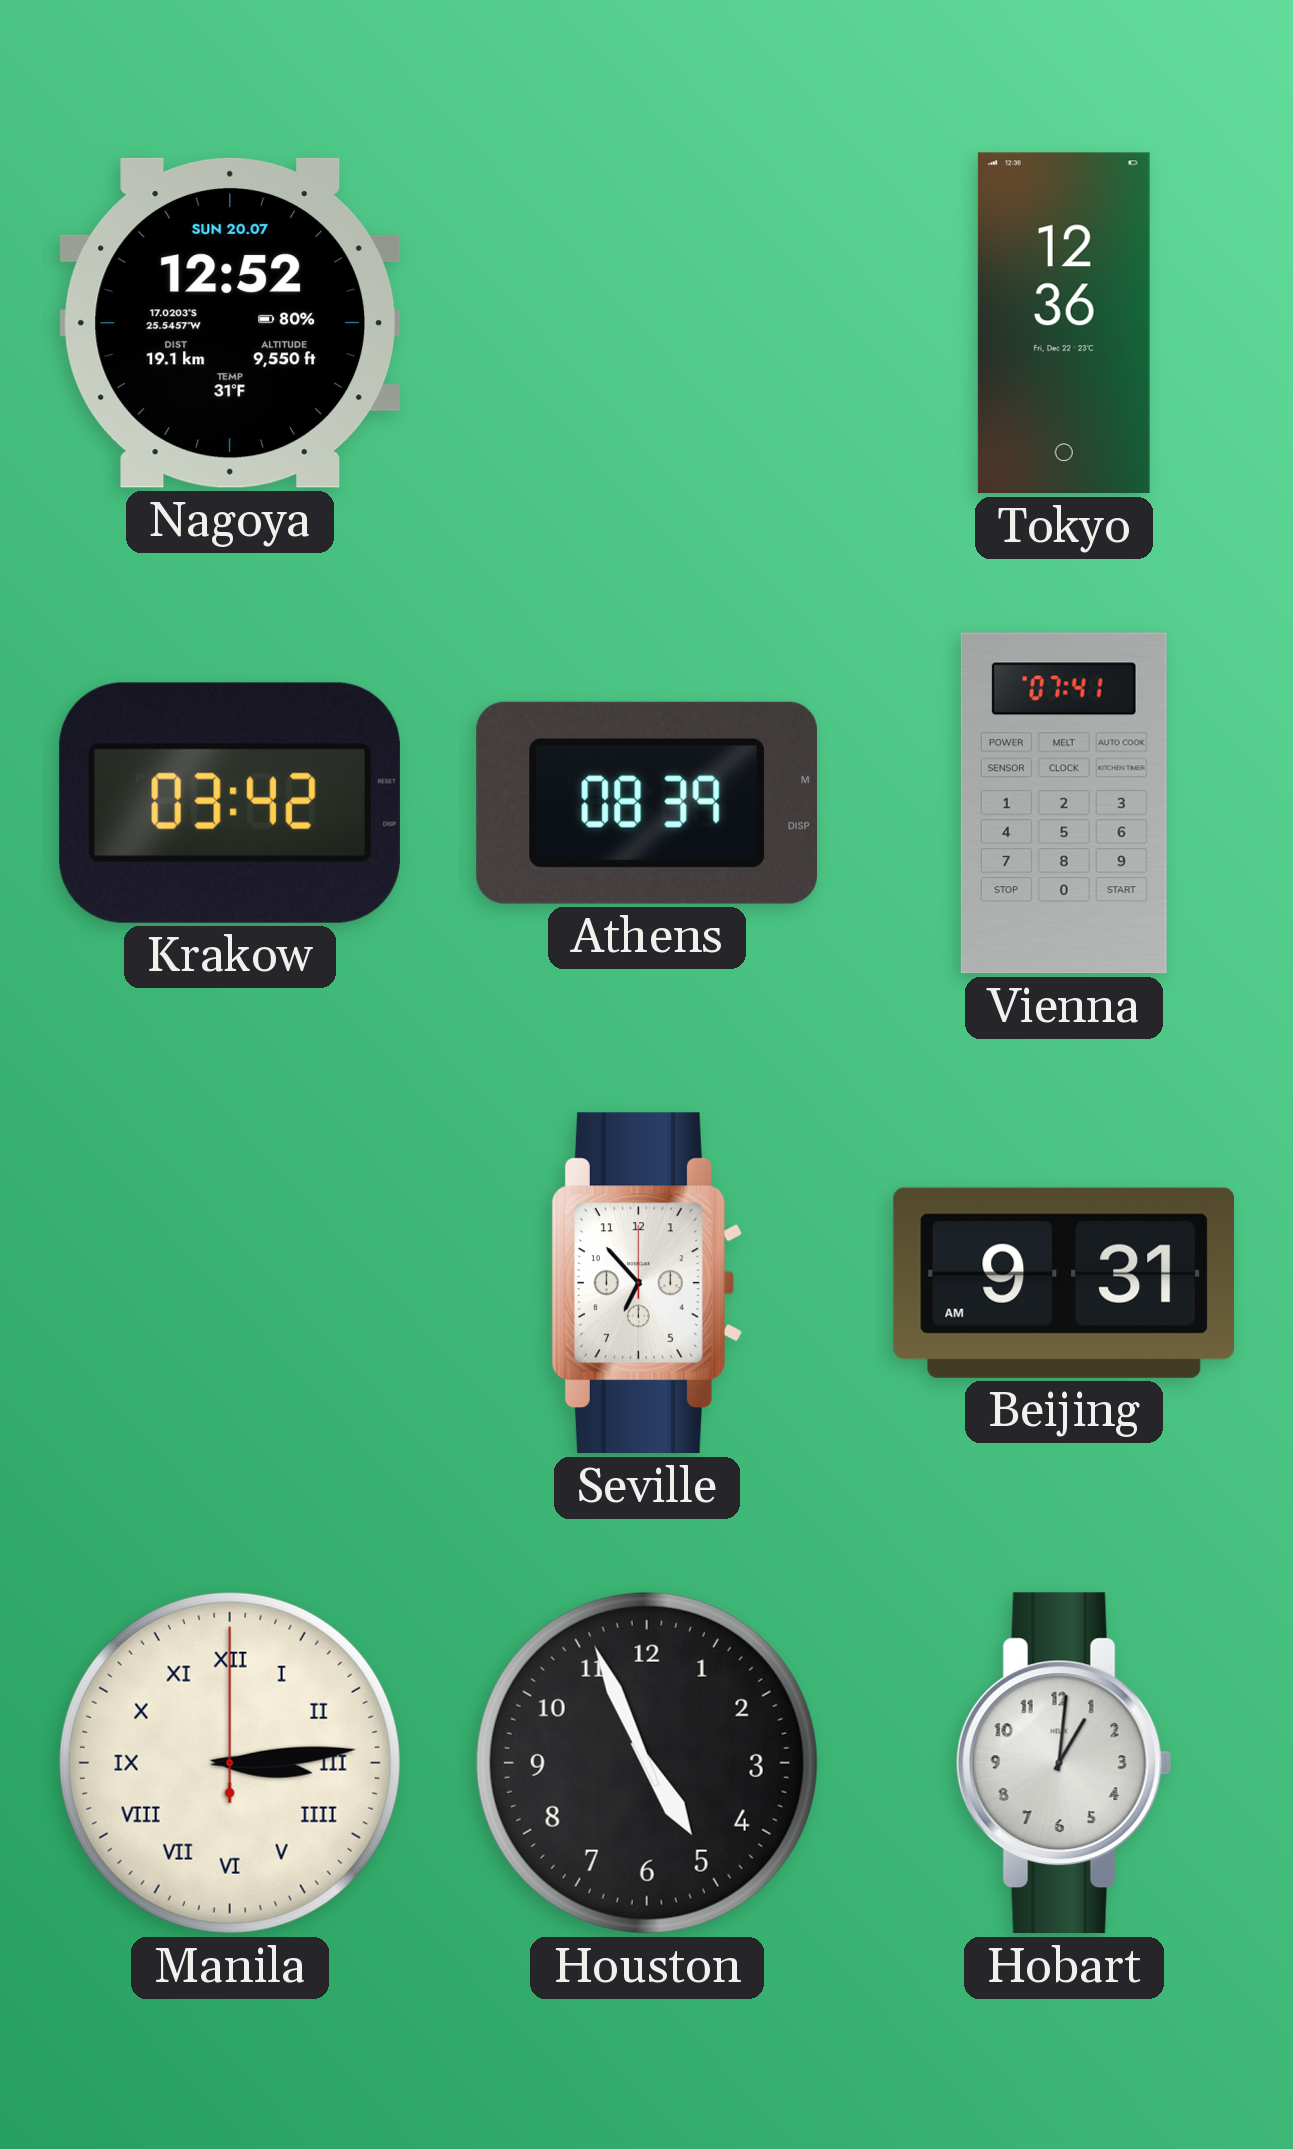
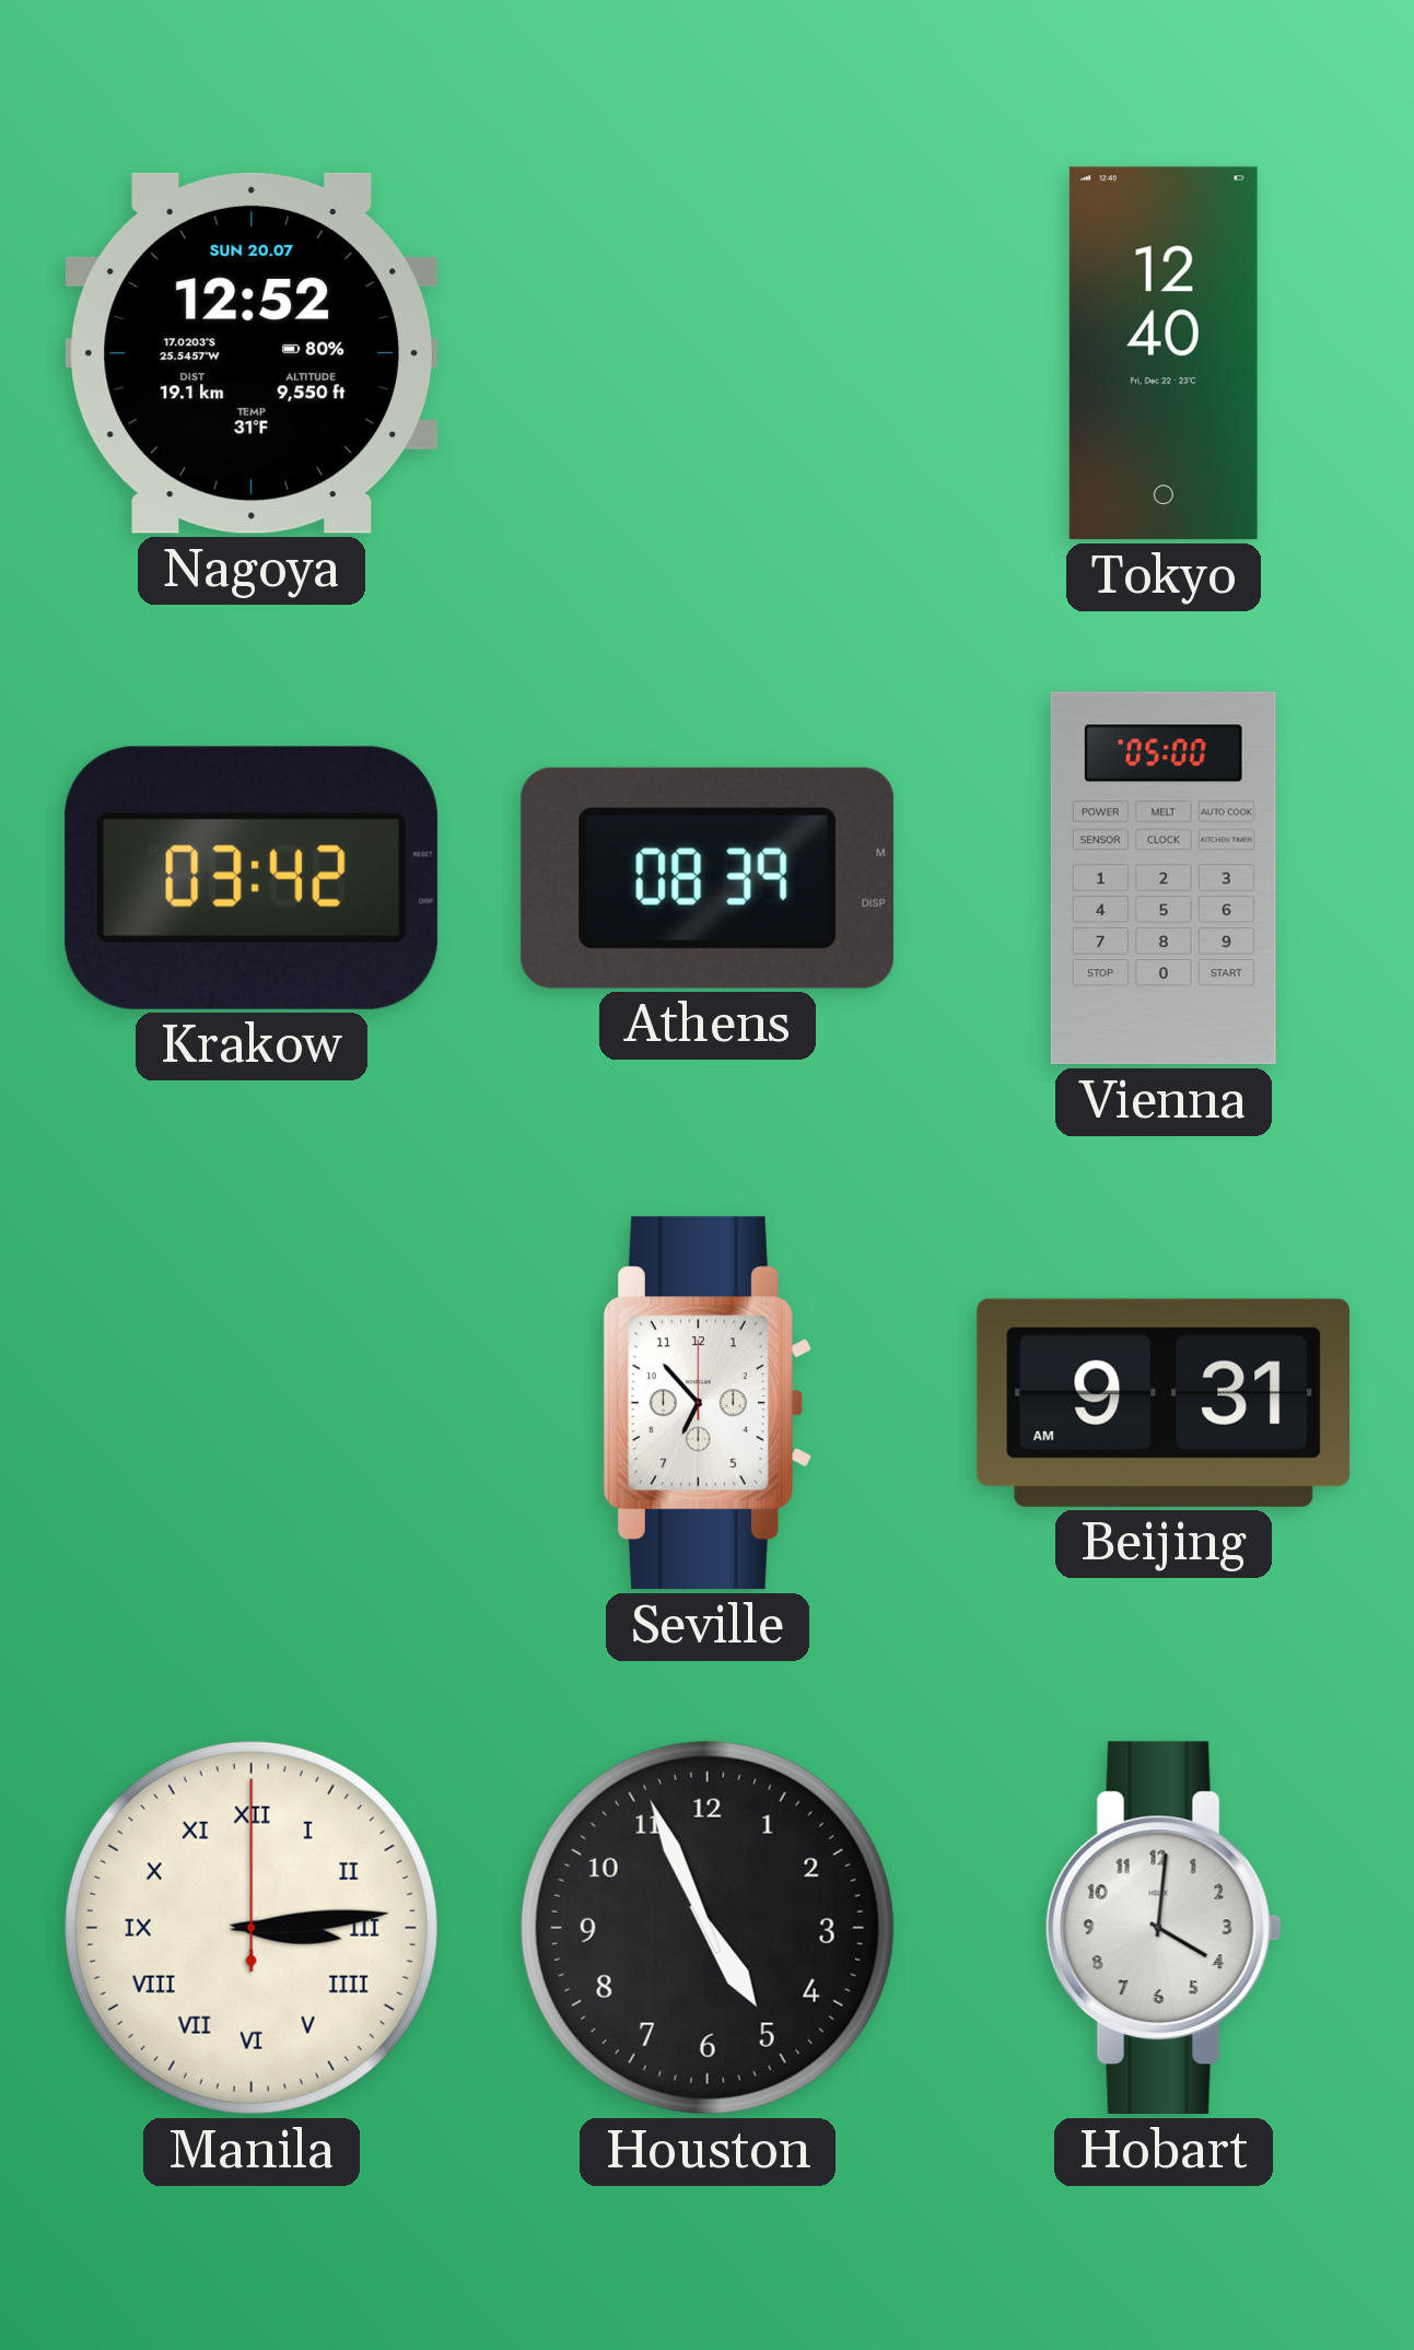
Tokyo: 12:36 -> 12:40 (1164, 353)
Vienna: 07:41 -> 05:00 (1164, 878)
Hobart: 1:01 -> 4:01 (1164, 1928)
